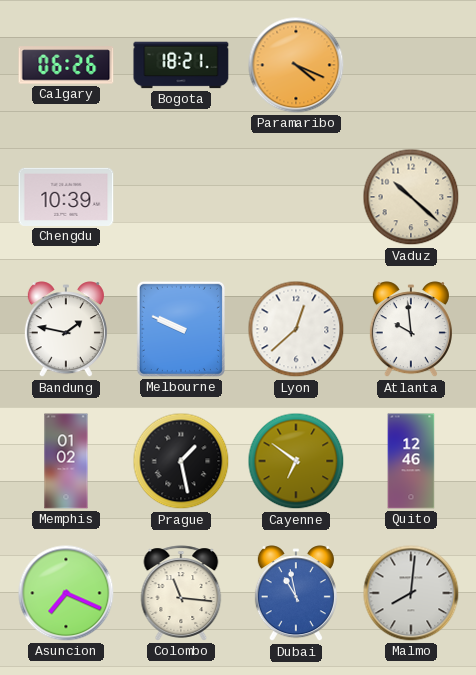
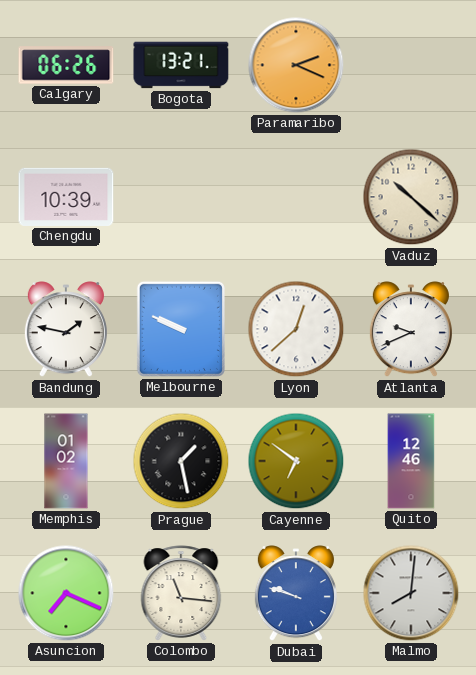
Bogota: 18:21 -> 13:21 (181, 65)
Paramaribo: 4:19 -> 2:19 (296, 65)
Atlanta: 9:59 -> 9:41 (411, 330)
Dubai: 10:58 -> 9:48 (296, 594)
